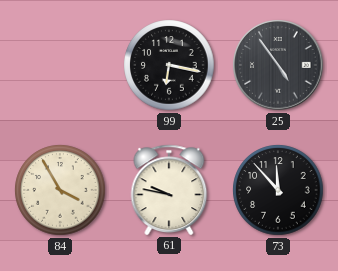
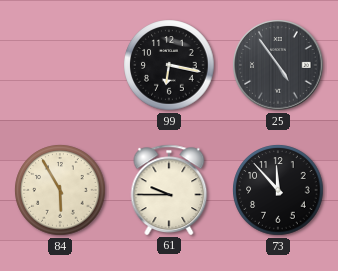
84: 3:55 -> 5:55 (60, 190)
61: 9:47 -> 9:45 (169, 190)
